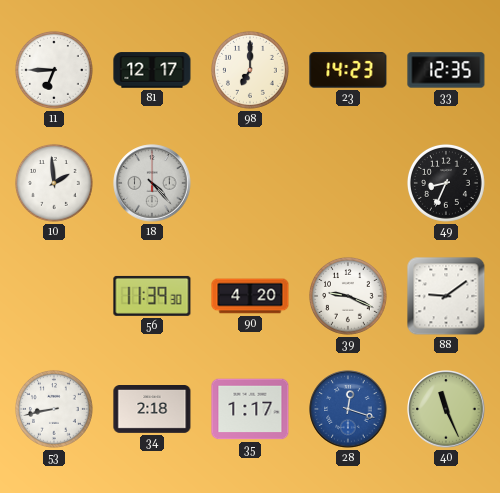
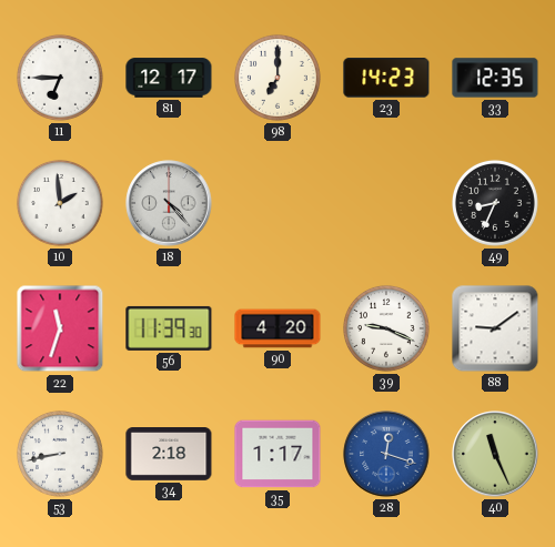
22: none -> 11:33 (60, 328)
